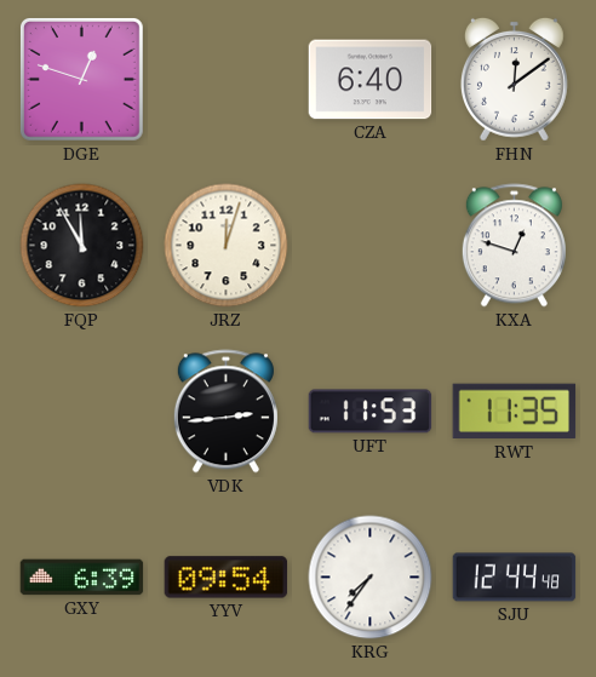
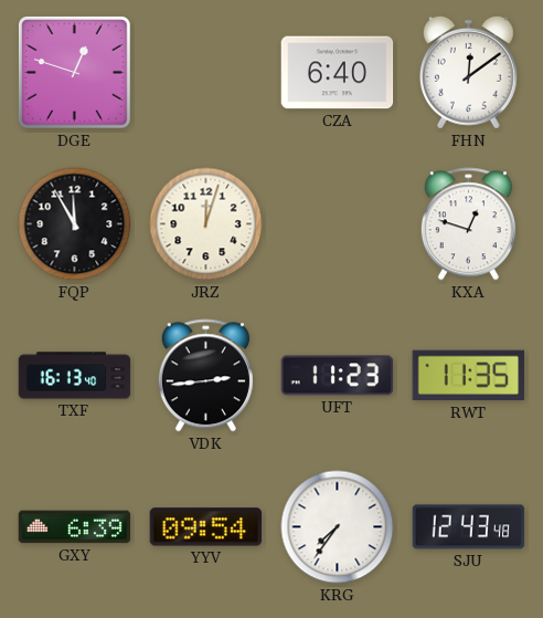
TXF: none -> 16:13 (75, 376)
UFT: 11:53 -> 11:23 (338, 376)
SJU: 12:44 -> 12:43 (469, 527)
